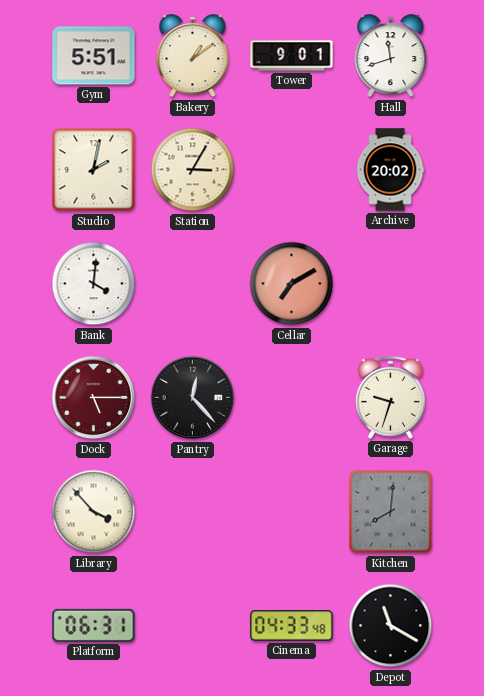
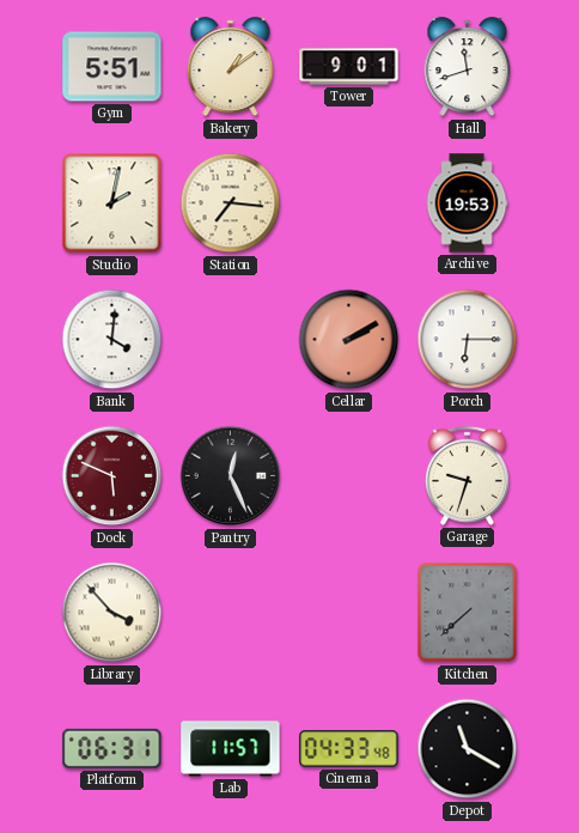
Station: 3:05 -> 7:16 (231, 203)
Archive: 20:02 -> 19:53 (467, 203)
Cellar: 7:10 -> 2:10 (349, 340)
Porch: none -> 6:15 (468, 340)
Dock: 5:15 -> 5:49 (112, 476)
Pantry: 12:23 -> 12:26 (231, 476)
Kitchen: 8:01 -> 7:38 (468, 613)
Lab: none -> 11:57 (231, 749)
